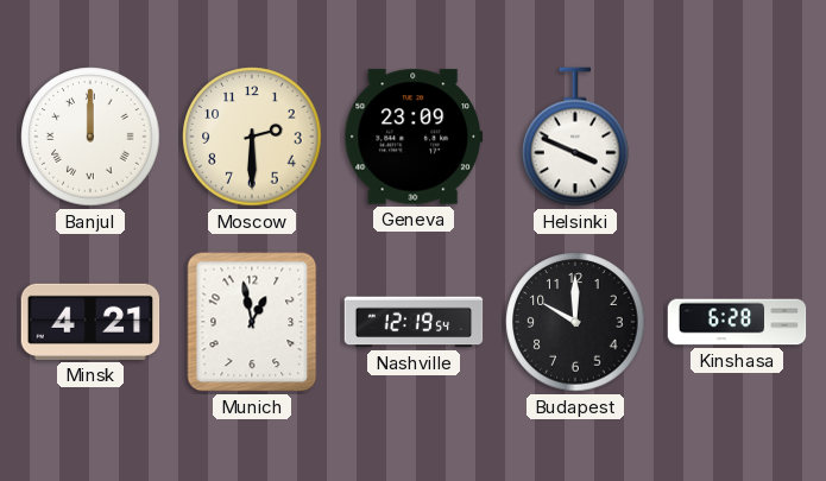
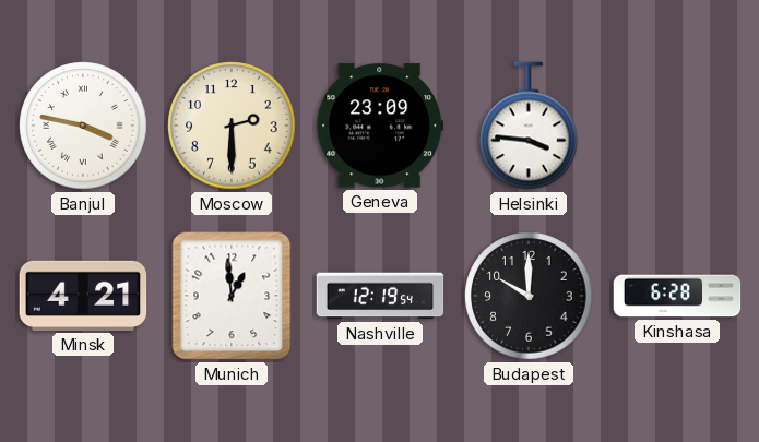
Banjul: 12:00 -> 3:47 (83, 126)
Helsinki: 3:49 -> 3:46 (529, 126)
Munich: 12:58 -> 12:59 (232, 296)
